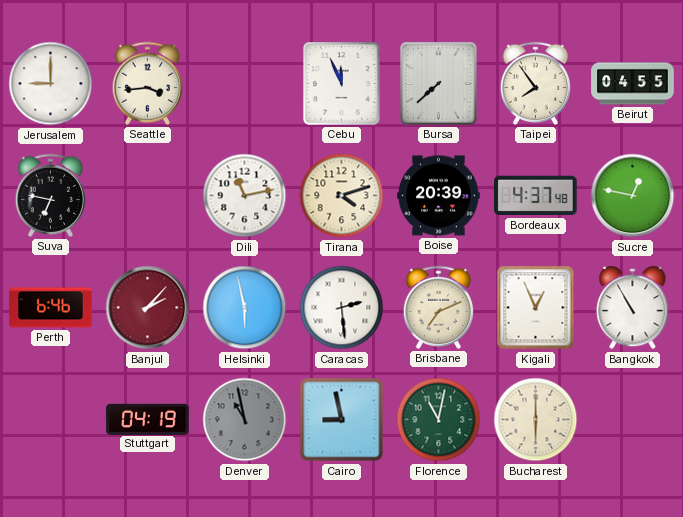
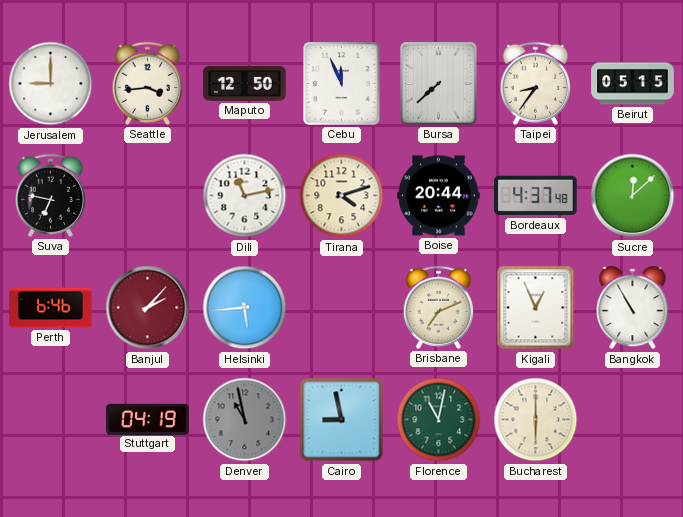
Maputo: none -> 12:50 (245, 83)
Taipei: 7:54 -> 8:36 (535, 83)
Beirut: 04:55 -> 05:15 (633, 84)
Boise: 20:39 -> 20:44 (439, 196)
Sucre: 12:47 -> 12:08 (633, 196)
Helsinki: 5:58 -> 5:44 (245, 308)
Caracas: 2:29 -> none (342, 308)
